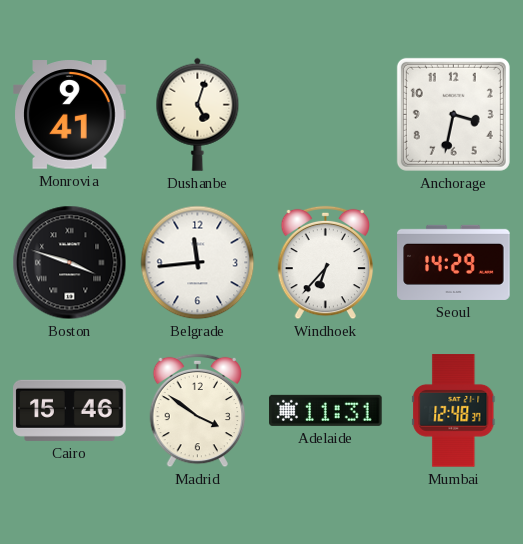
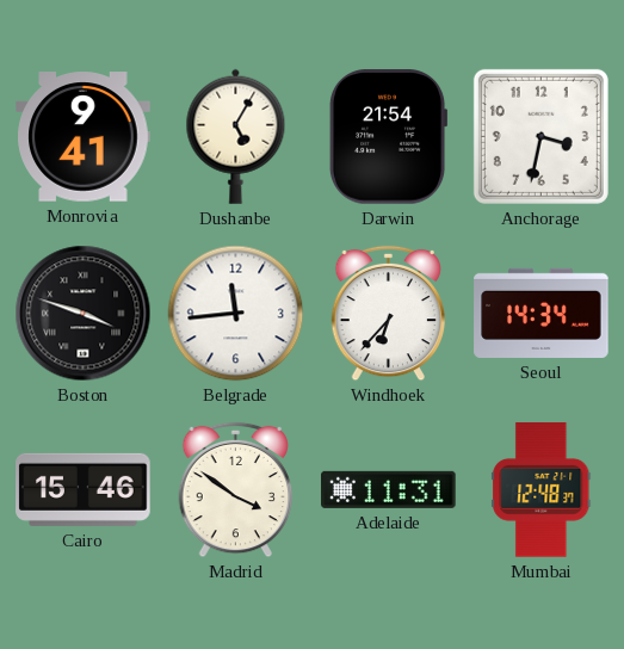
Dushanbe: 5:03 -> 5:05 (236, 136)
Darwin: none -> 21:54 (388, 137)
Seoul: 14:29 -> 14:34 (542, 313)
